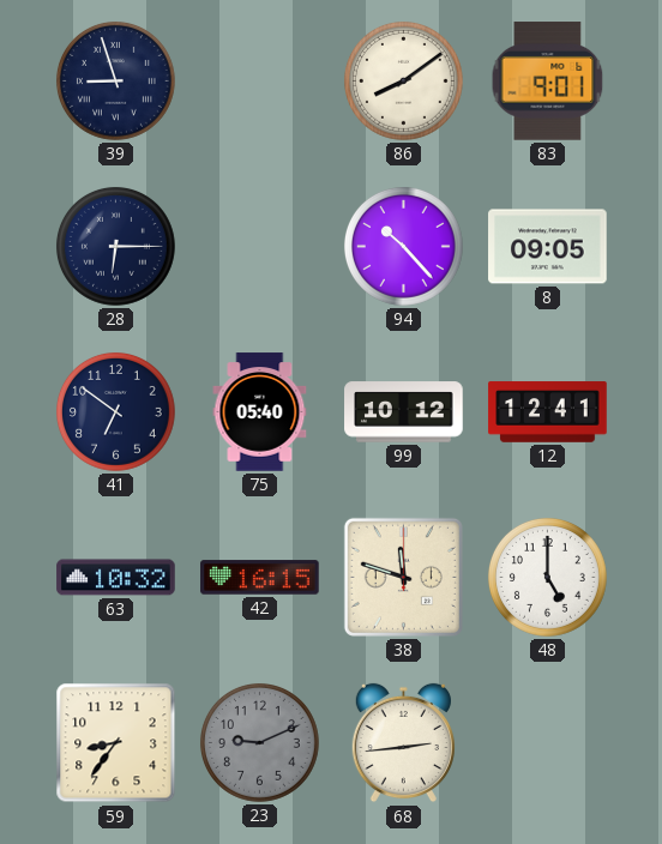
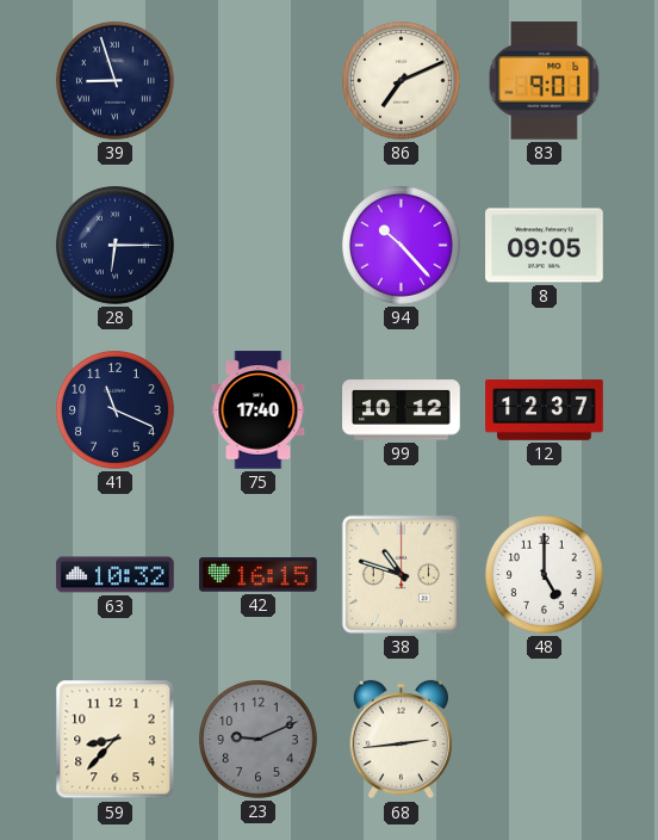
86: 8:09 -> 7:11 (401, 80)
41: 6:51 -> 11:19 (114, 409)
75: 05:40 -> 17:40 (259, 410)
12: 12:41 -> 12:37 (545, 410)
38: 11:48 -> 10:48 (401, 574)
59: 8:36 -> 8:37 (116, 740)
